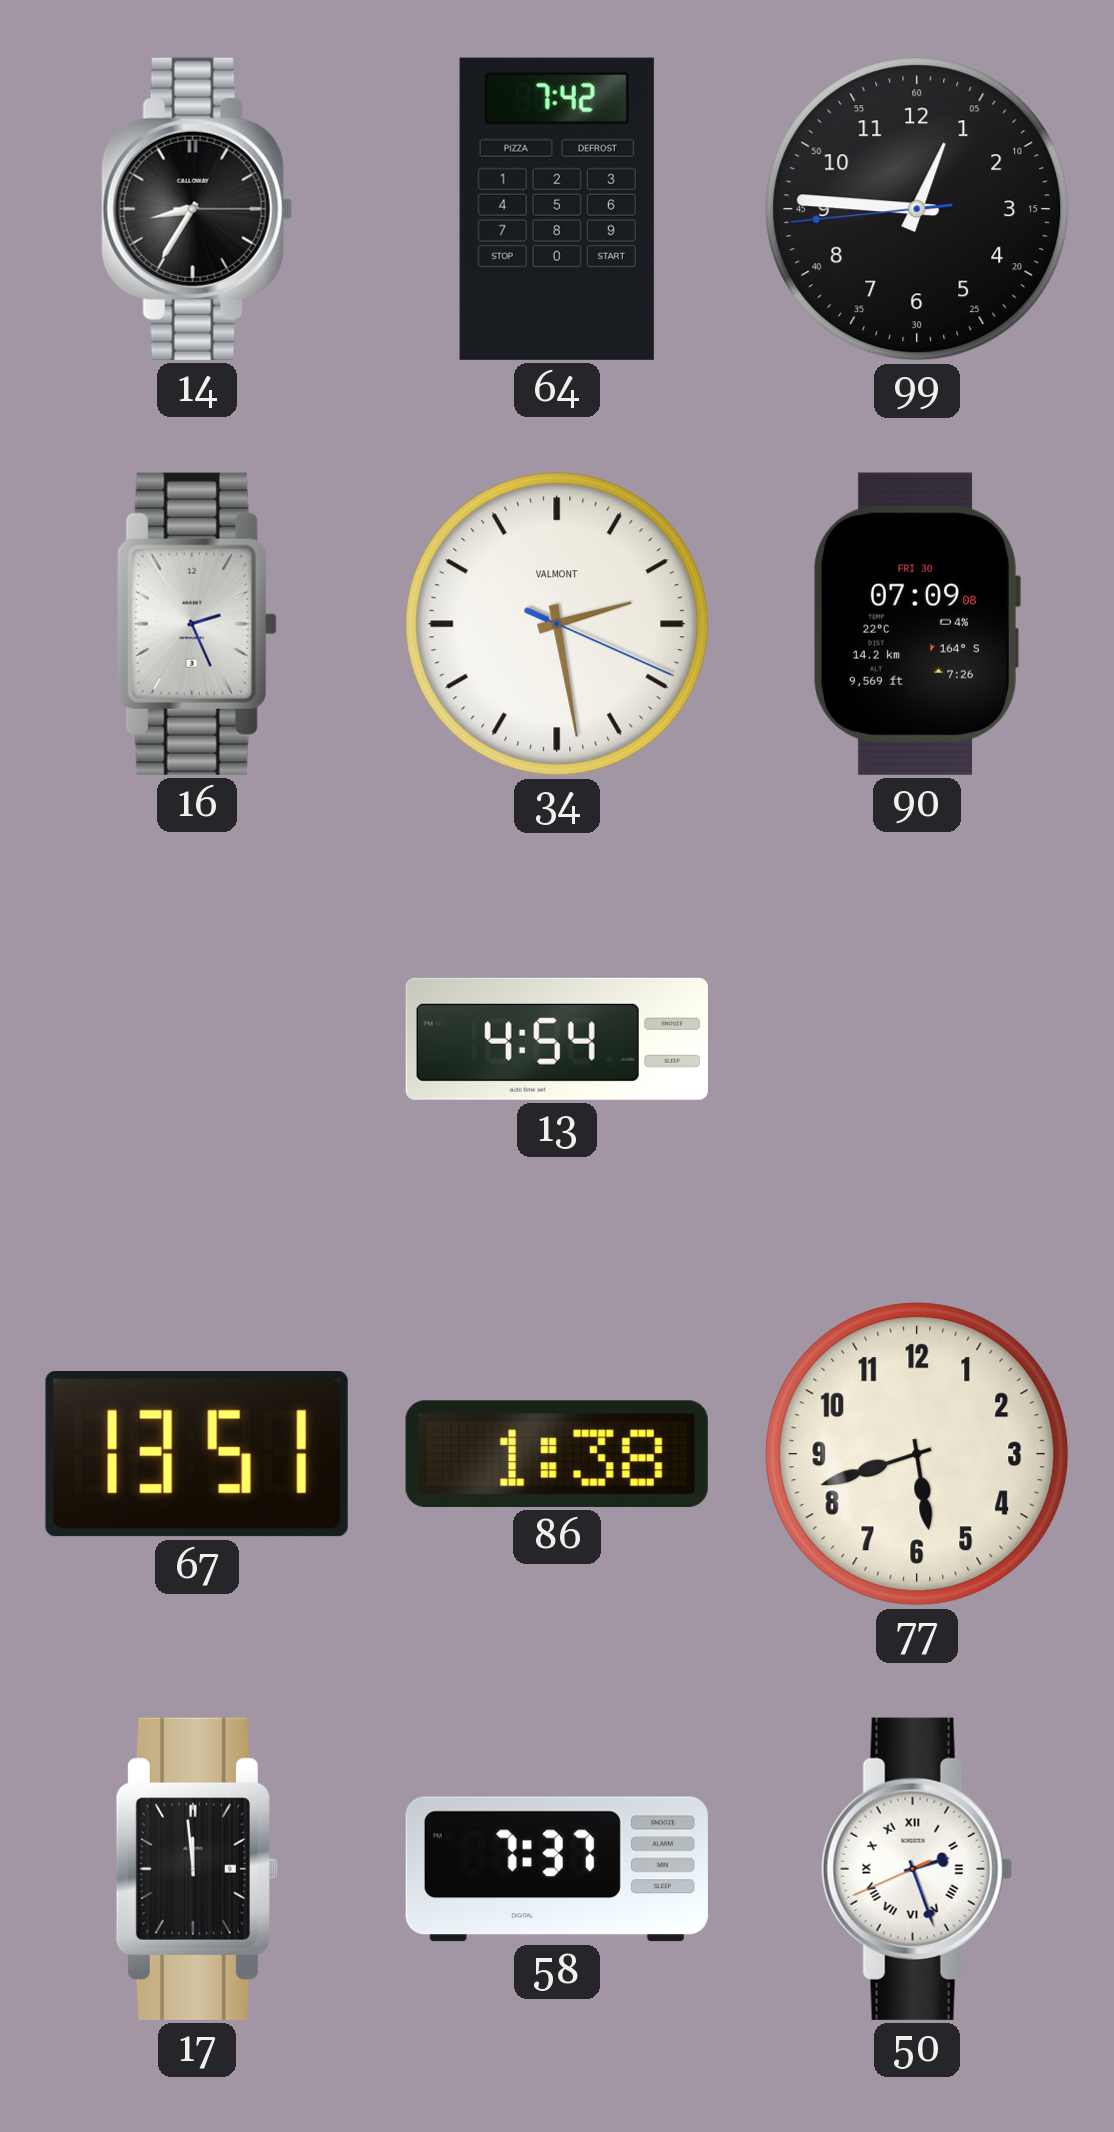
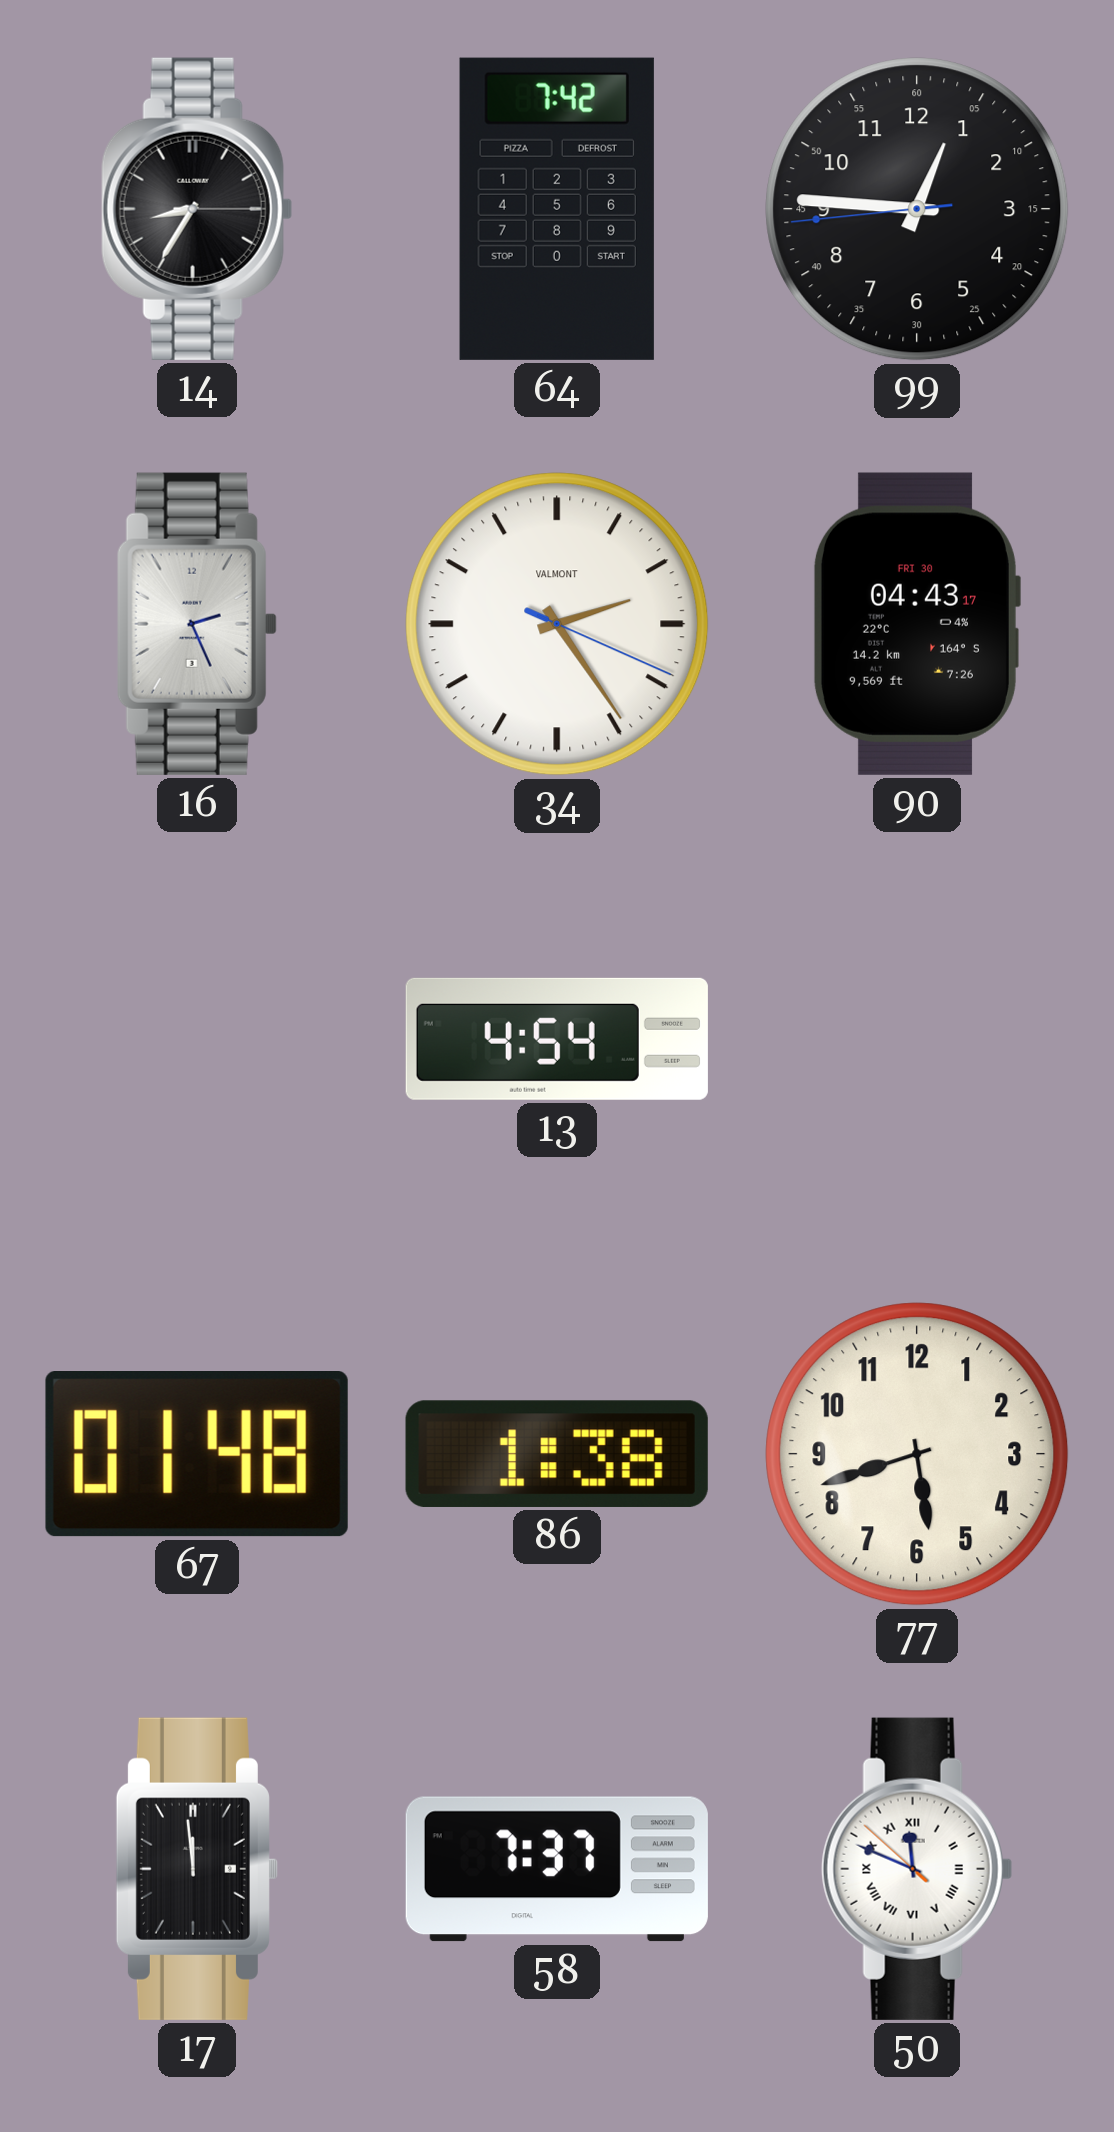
34: 2:28 -> 2:24 (557, 624)
90: 07:09 -> 04:43 (916, 624)
67: 13:51 -> 01:48 (197, 1455)
50: 2:26 -> 11:48 (917, 1869)
